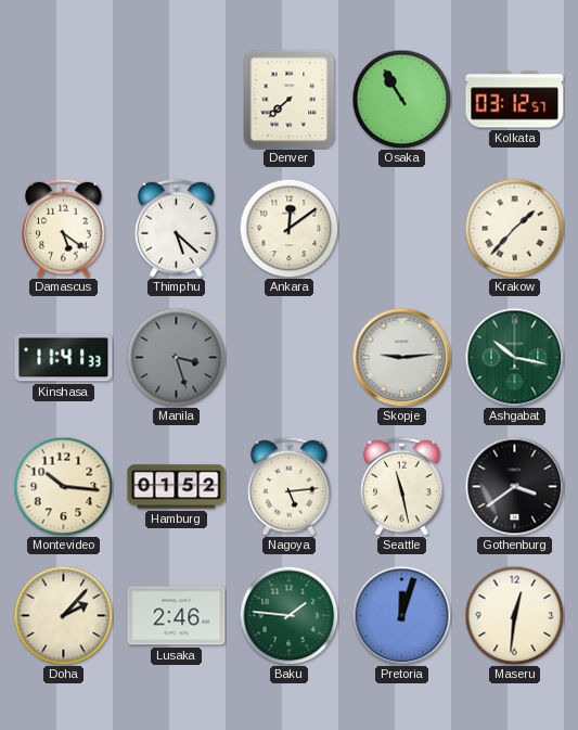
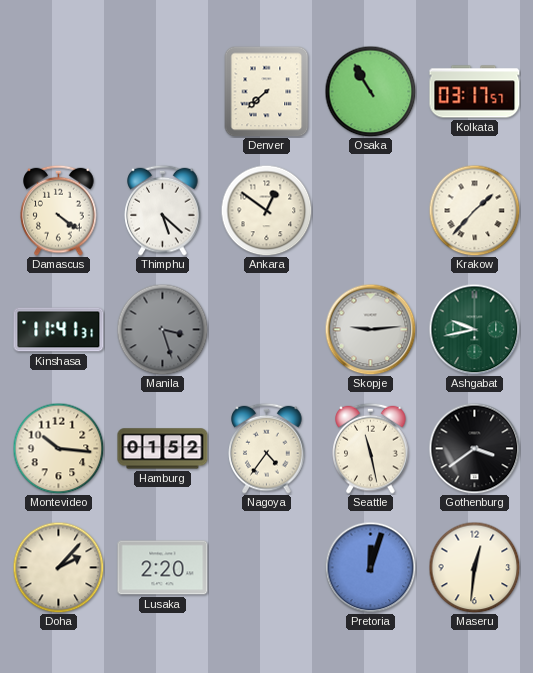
Kolkata: 03:12 -> 03:17 (475, 92)
Damascus: 5:21 -> 4:21 (59, 210)
Ankara: 12:09 -> 12:51 (266, 210)
Kinshasa: 11:41:33 -> 11:41:31 (59, 330)
Ashgabat: 10:17 -> 9:43 (474, 329)
Nagoya: 5:14 -> 4:36 (267, 448)
Lusaka: 2:46 -> 2:20 (163, 568)
Baku: 1:46 -> none (288, 615)
